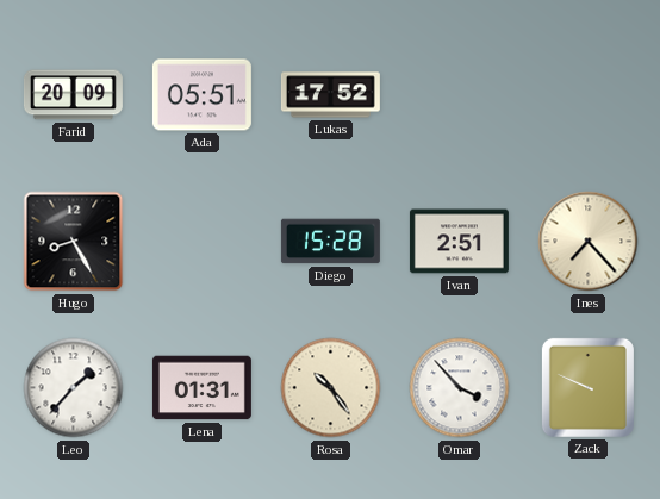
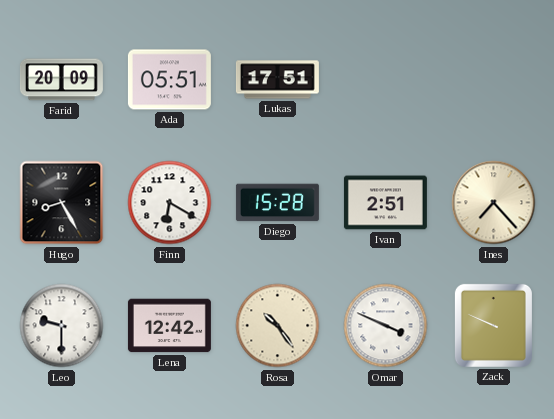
Lukas: 17:52 -> 17:51 (277, 80)
Finn: none -> 6:20 (170, 203)
Leo: 1:37 -> 9:30 (62, 326)
Lena: 01:31 -> 12:42 (169, 326)
Omar: 3:53 -> 3:49 (386, 326)
